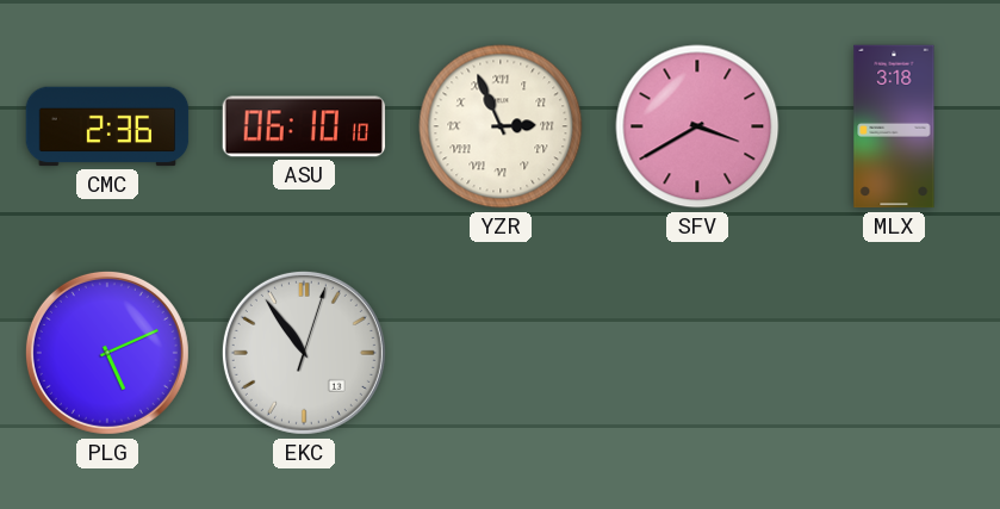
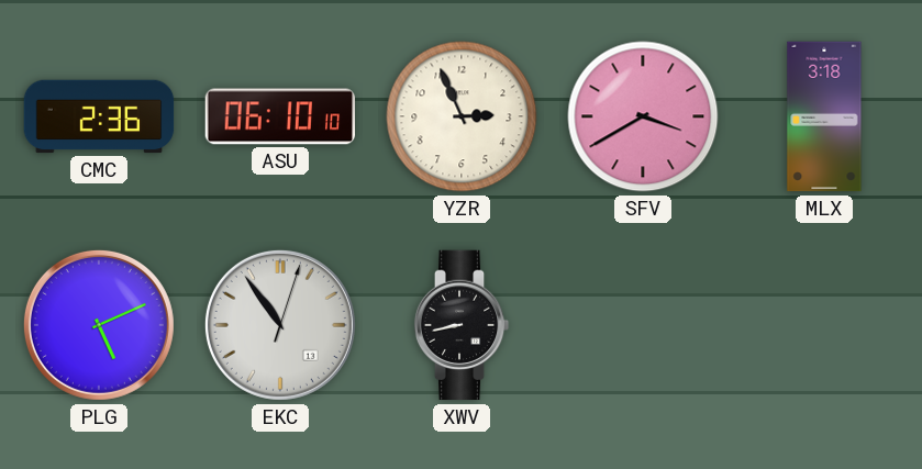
YZR numerals: Roman -> Arabic (462, 116)
XWV: none -> 8:43 (462, 325)
